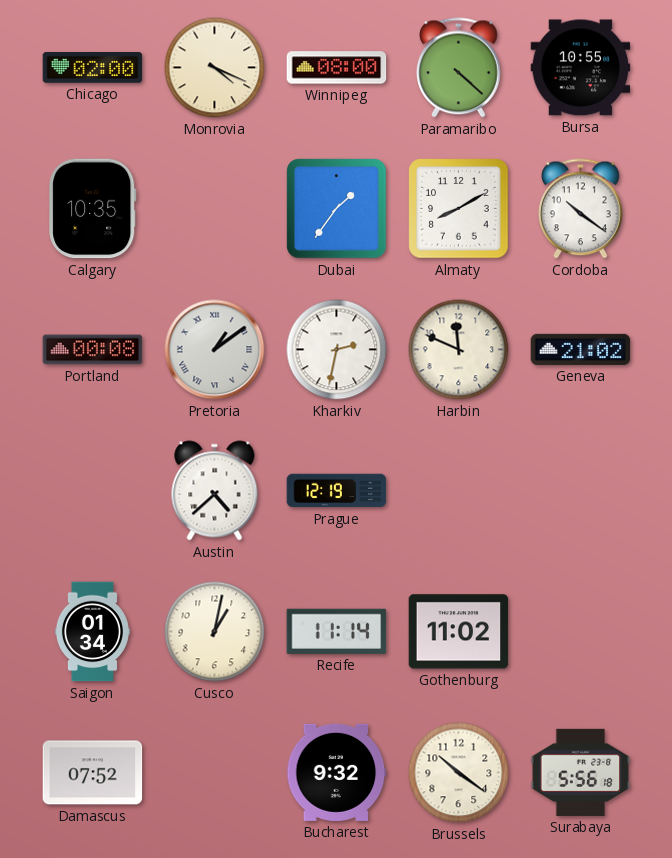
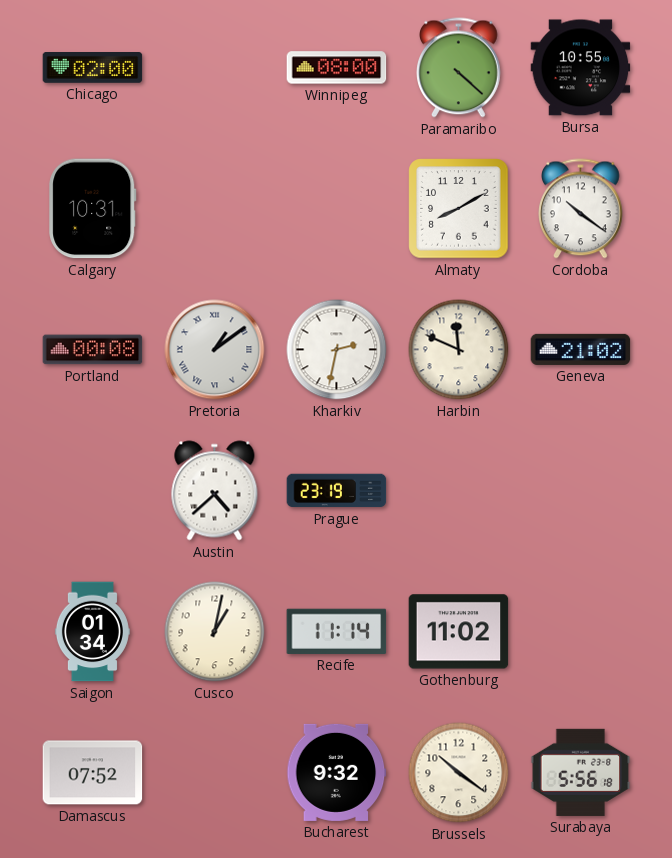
Monrovia: 4:19 -> none (215, 68)
Calgary: 10:35 -> 10:31 (93, 209)
Dubai: 1:36 -> none (337, 209)
Prague: 12:19 -> 23:19 (337, 491)
